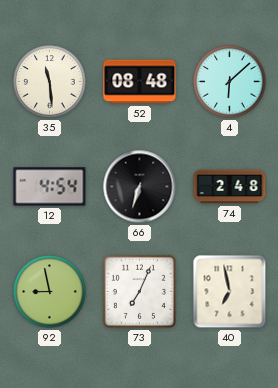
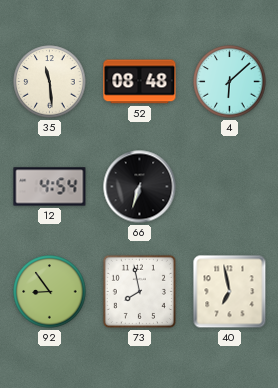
74: 2:48 -> none (230, 187)
92: 8:58 -> 8:54 (50, 292)
73: 7:04 -> 7:58 (139, 291)
